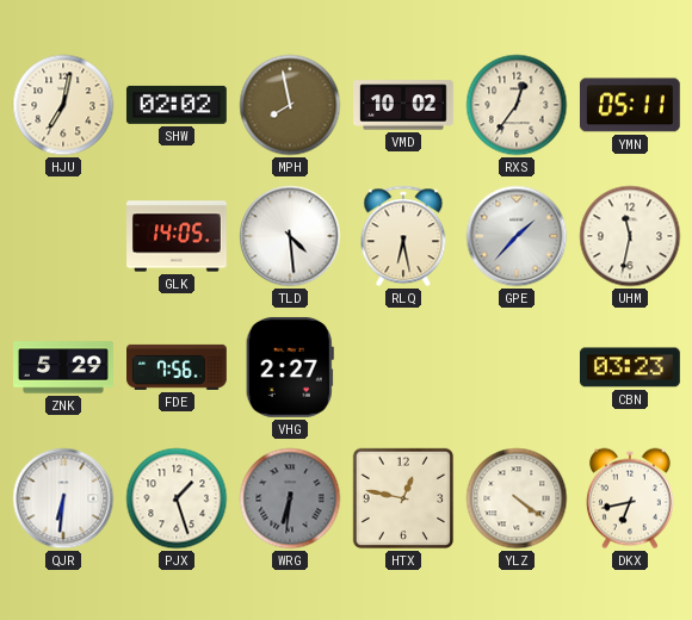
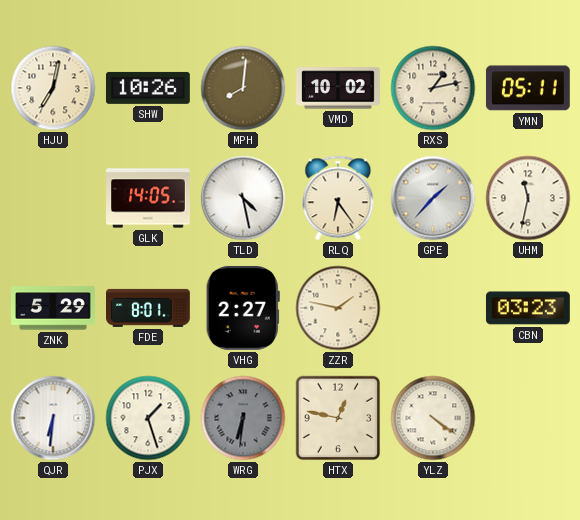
SHW: 02:02 -> 10:26 (148, 88)
MPH: 7:58 -> 8:01 (243, 88)
RXS: 12:36 -> 1:13 (433, 88)
TLD: 4:29 -> 4:28 (243, 198)
RLQ: 6:28 -> 6:24 (338, 198)
FDE: 7:56 -> 8:01 (149, 308)
ZZR: none -> 1:47 (338, 308)
DKX: 6:43 -> none (630, 498)
